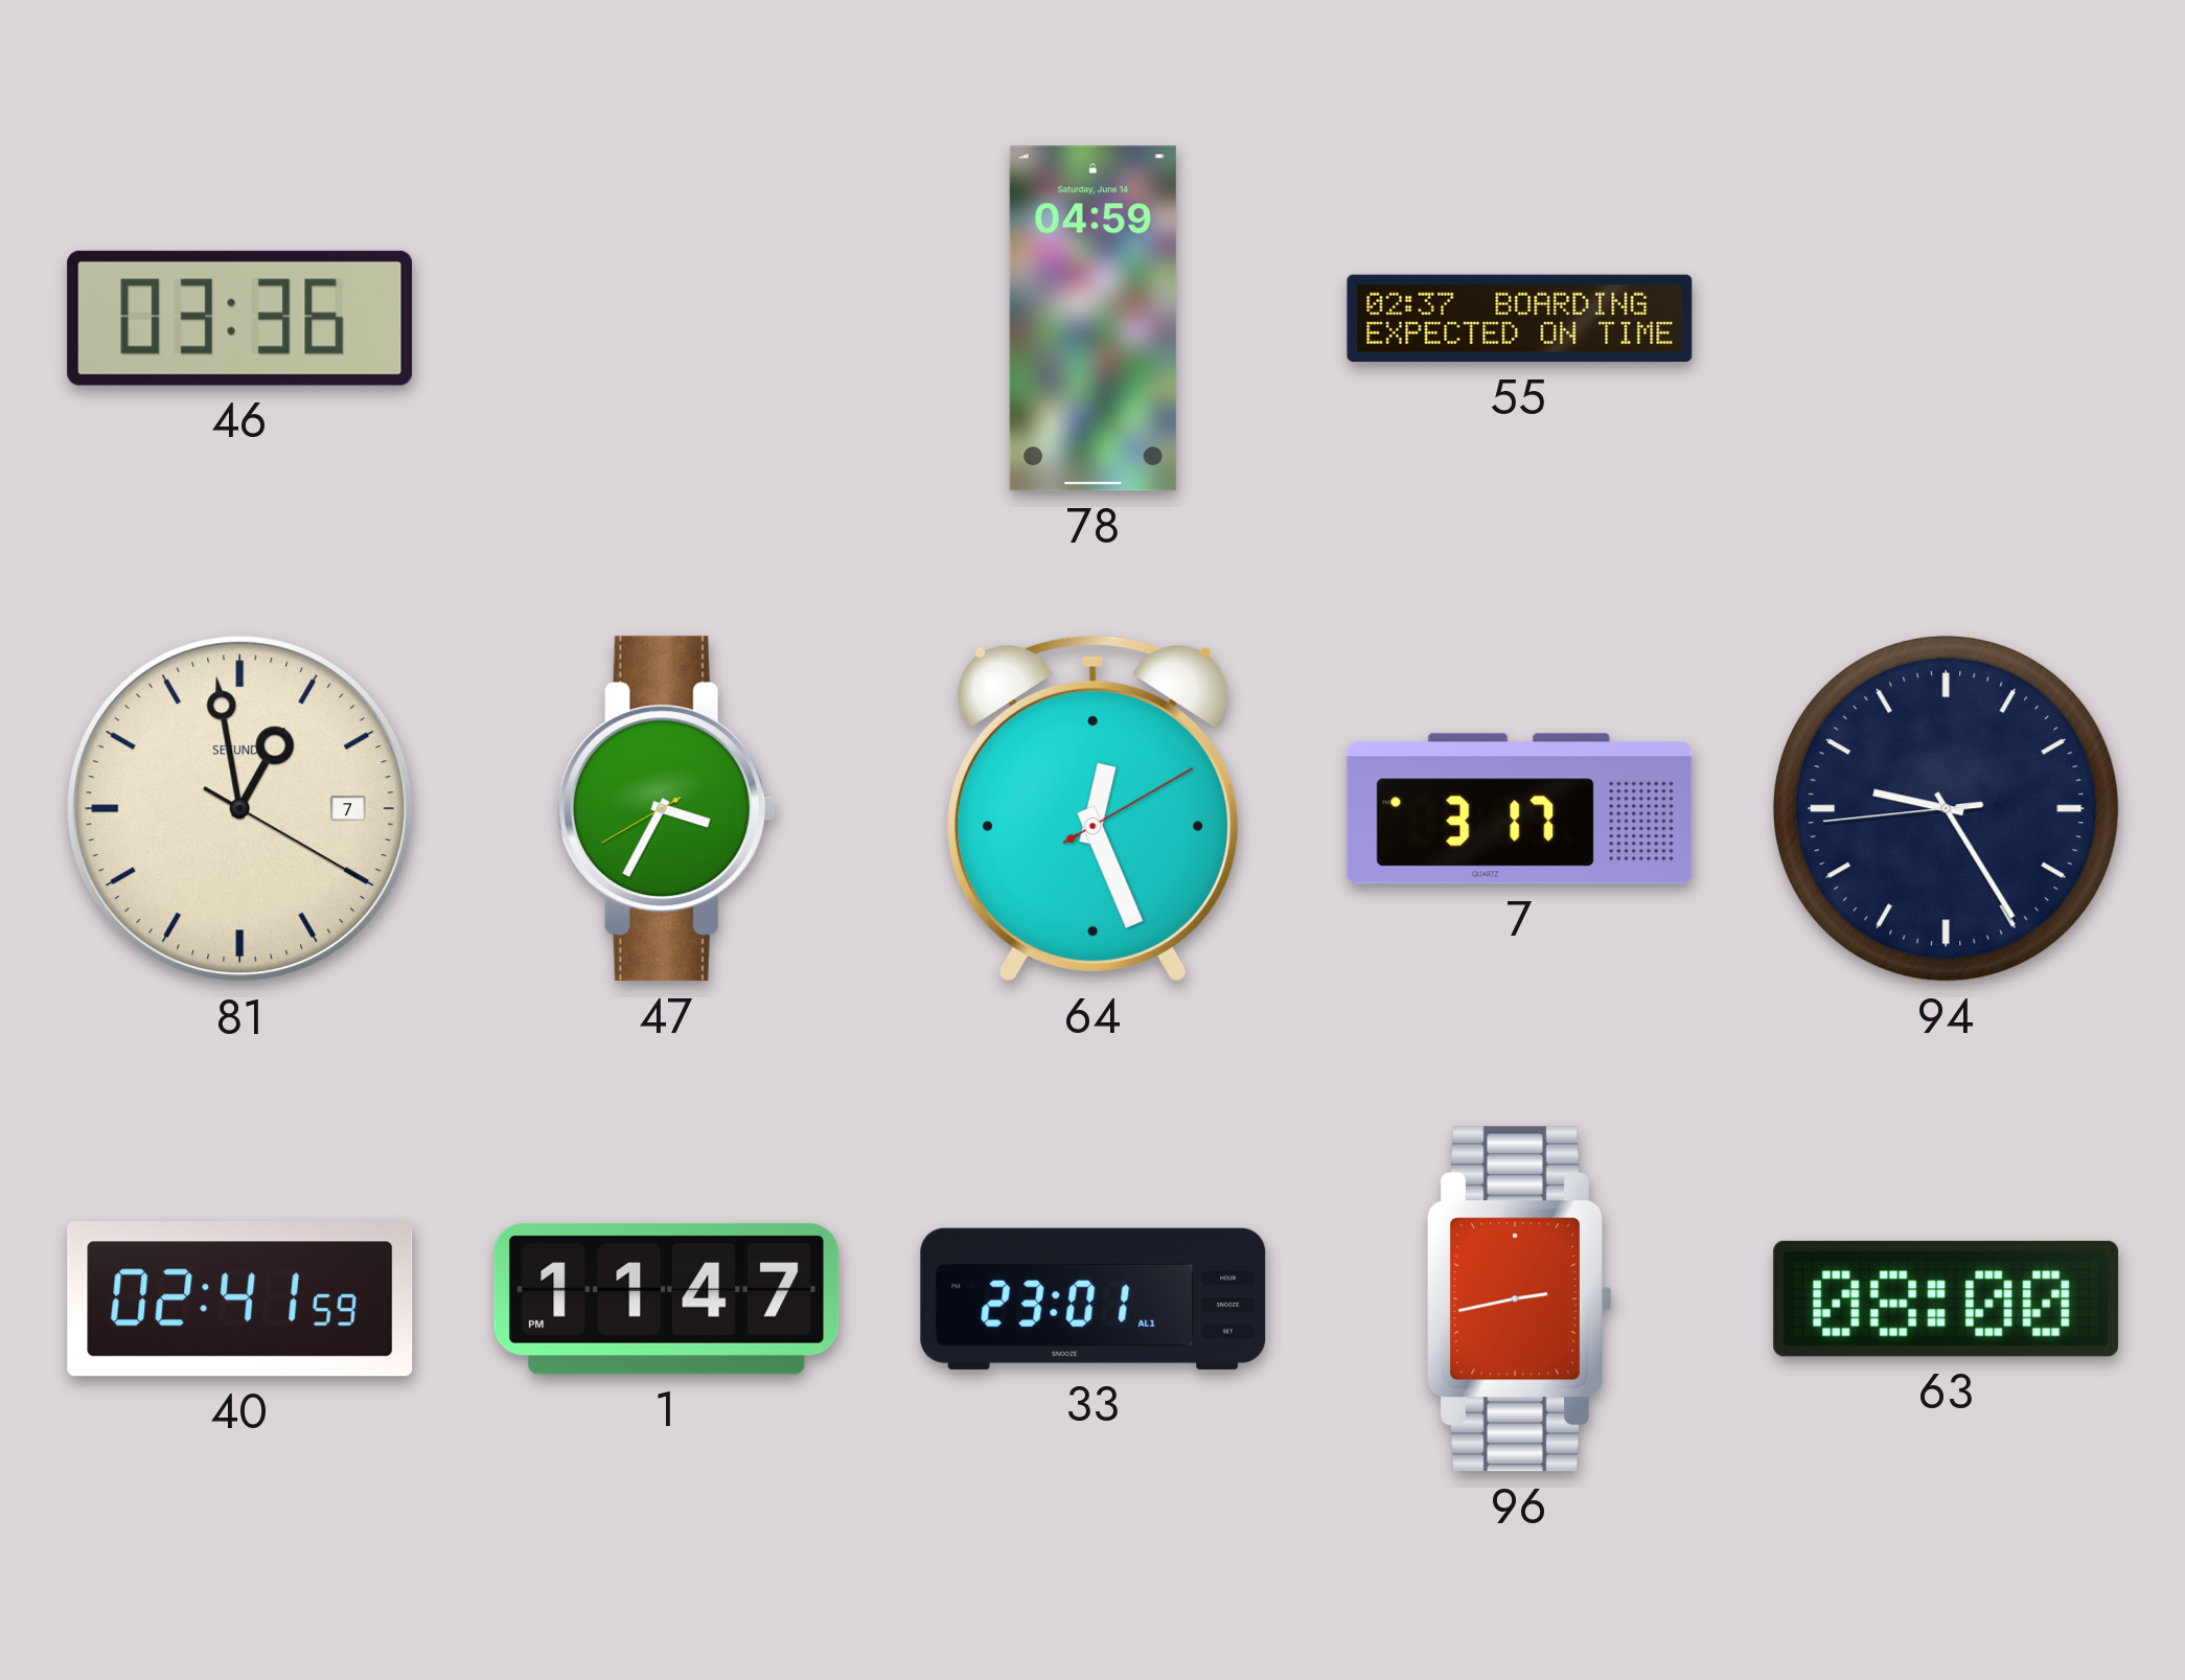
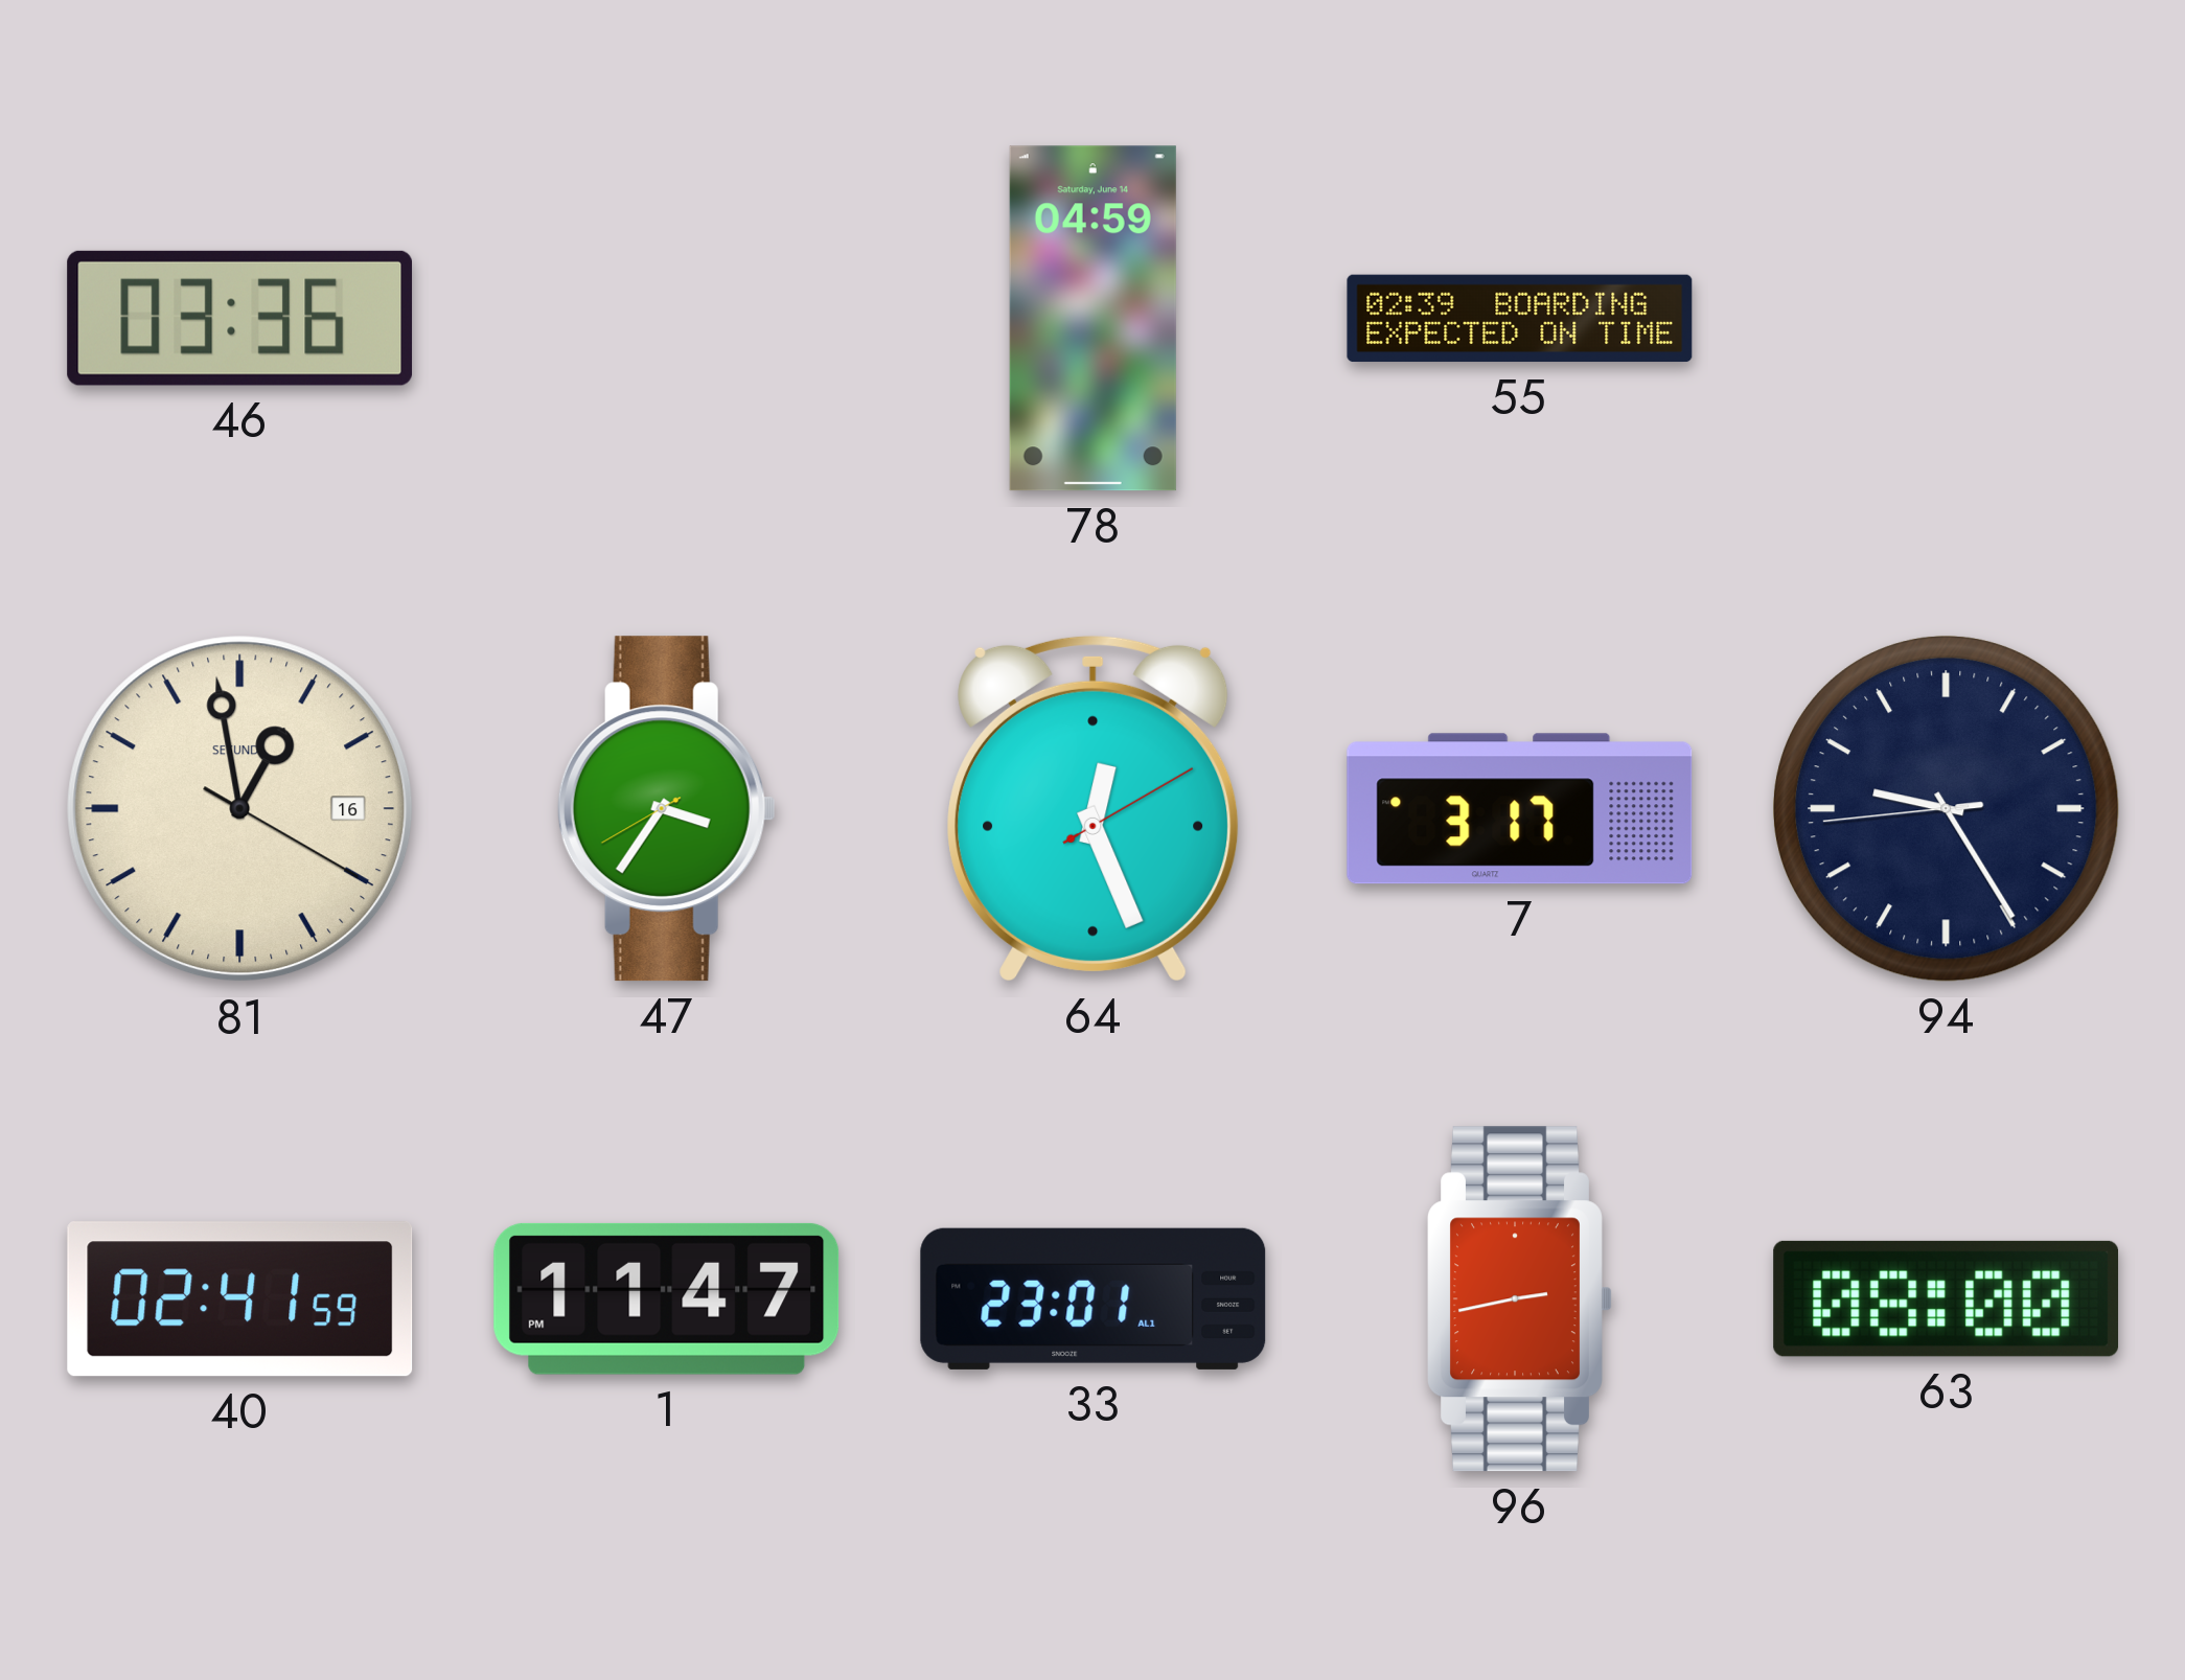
55: 02:37 -> 02:39 (1520, 319)
81 date: 7 -> 16 (240, 809)
47: 3:34 -> 3:35 (666, 809)
